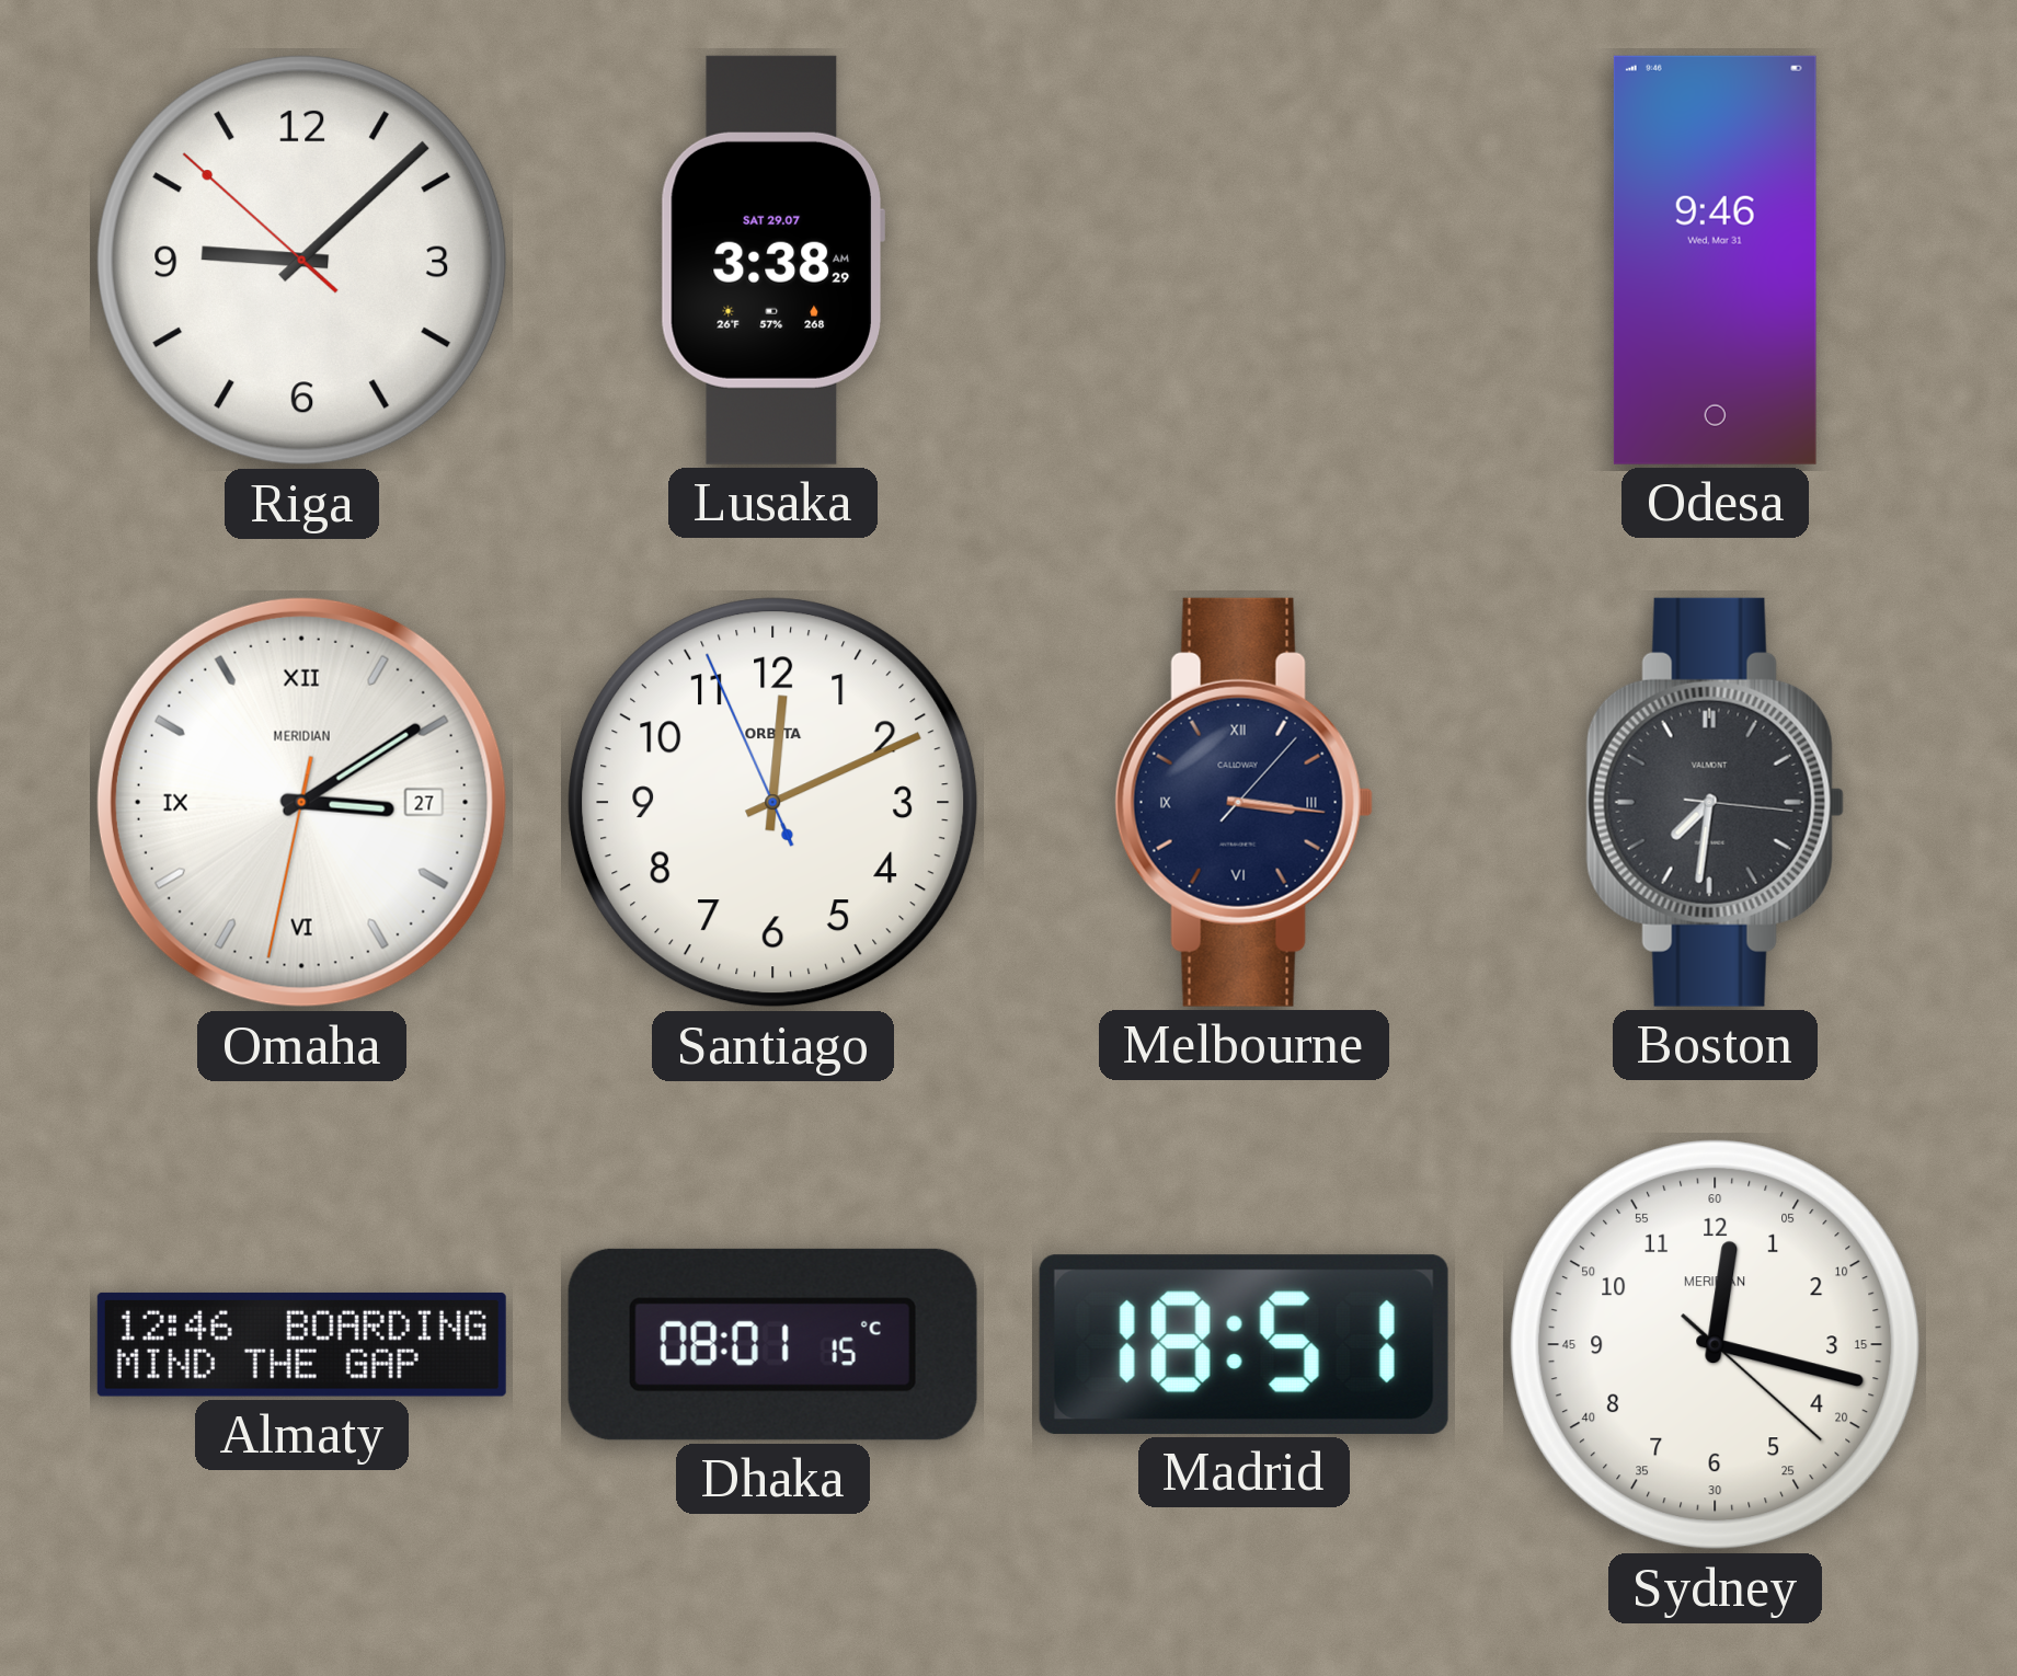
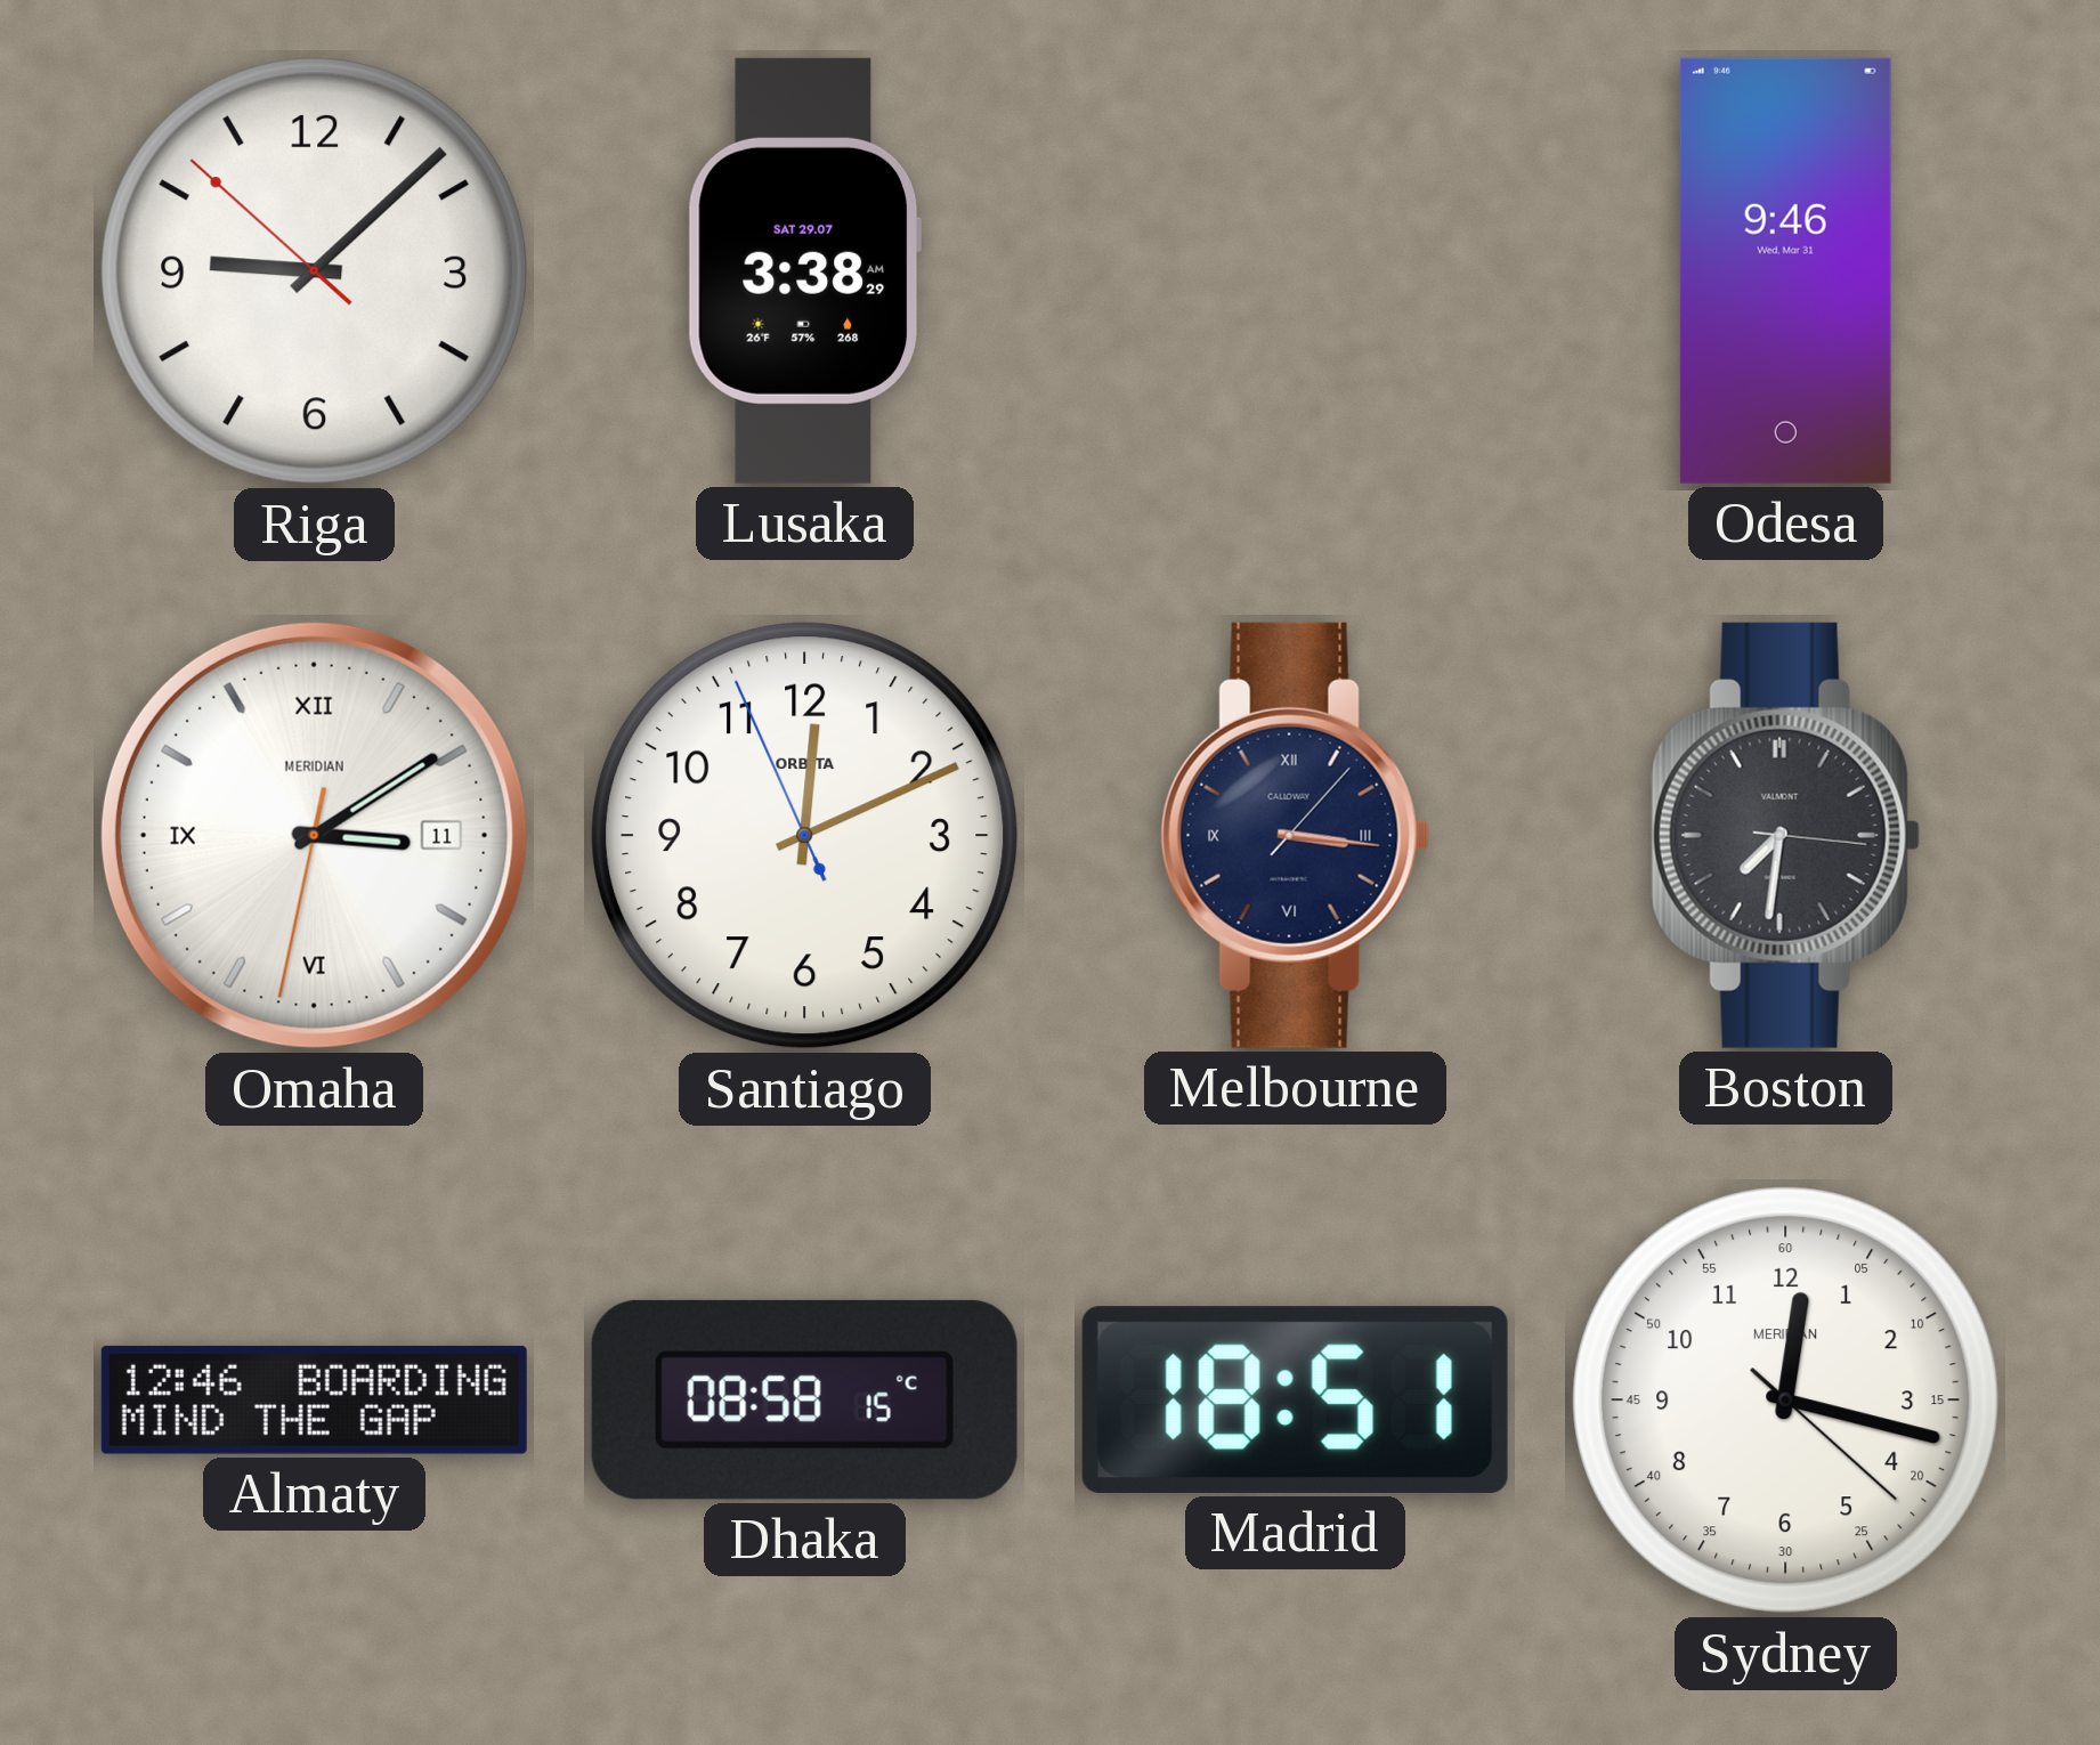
Omaha date: 27 -> 11 (314, 835)
Dhaka: 08:01 -> 08:58 (804, 1399)
